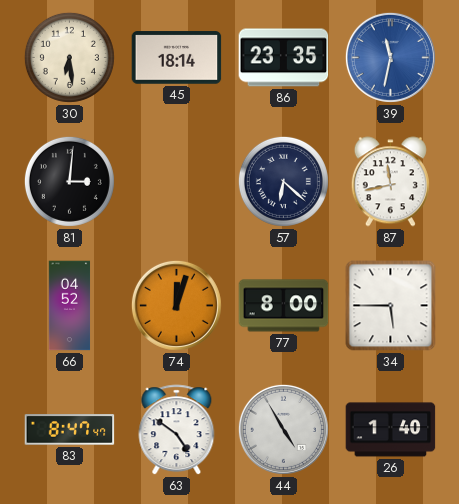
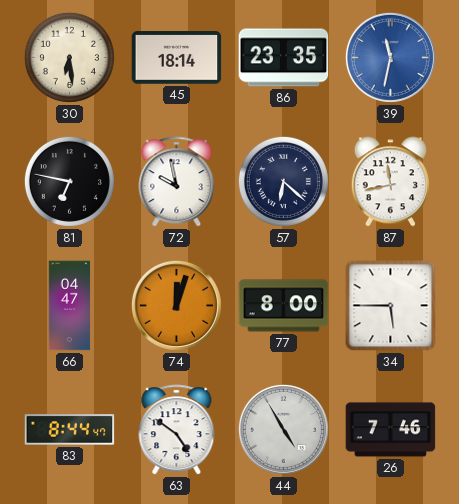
81: 3:01 -> 6:47 (69, 181)
72: none -> 9:58 (177, 182)
66: 04:52 -> 04:47 (70, 306)
83: 8:47 -> 8:44 (70, 430)
26: 1:40 -> 7:46 (391, 430)
